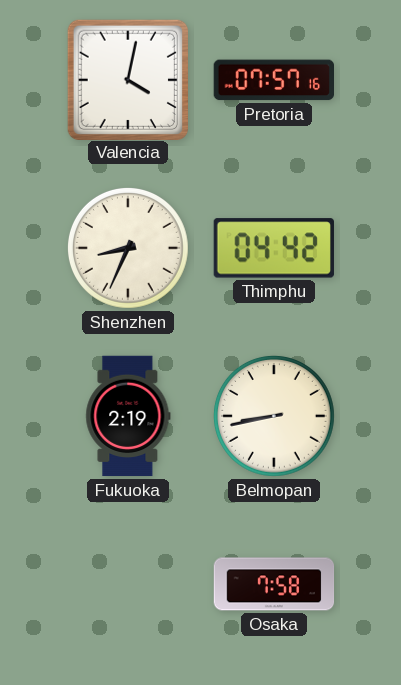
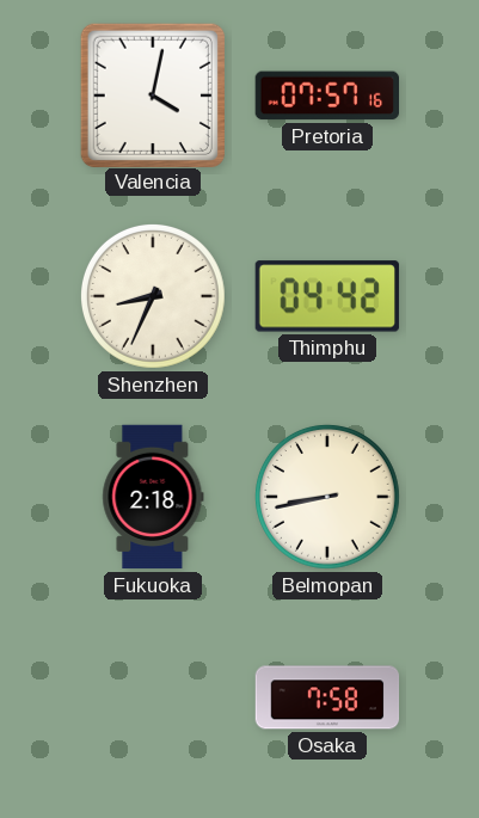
Fukuoka: 2:19 -> 2:18 (153, 497)
